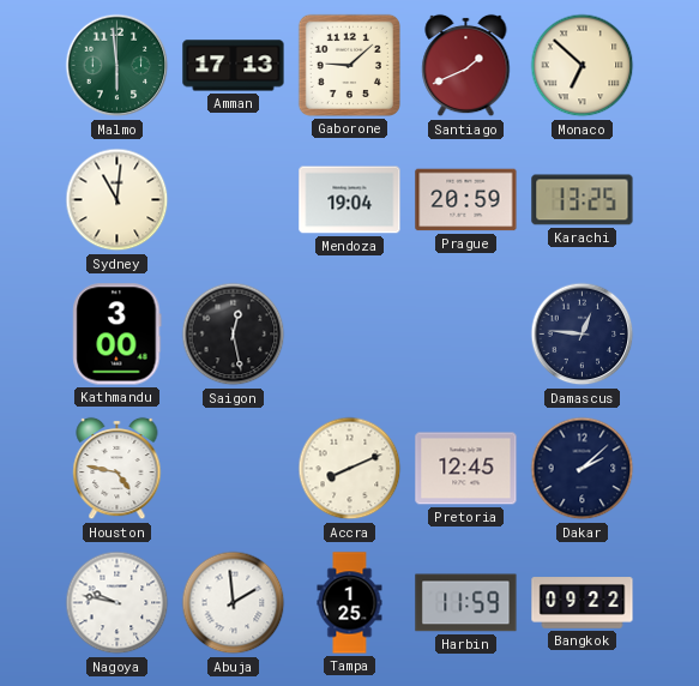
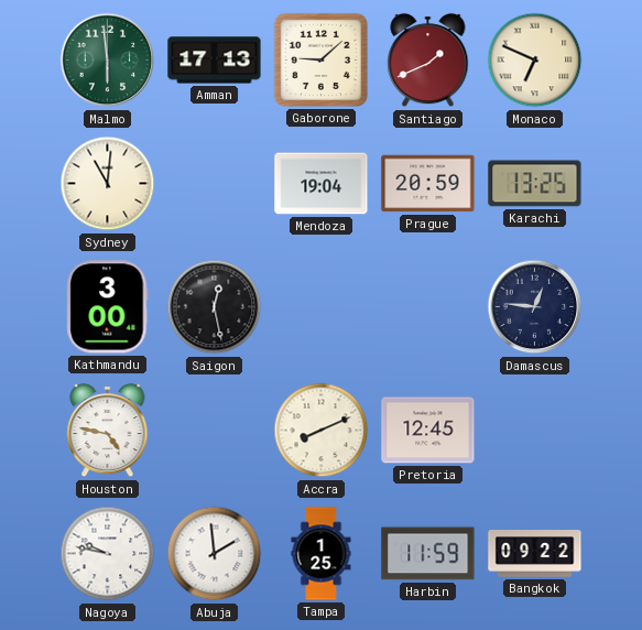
Monaco: 6:52 -> 6:49 (535, 61)
Dakar: 2:08 -> none (583, 469)
